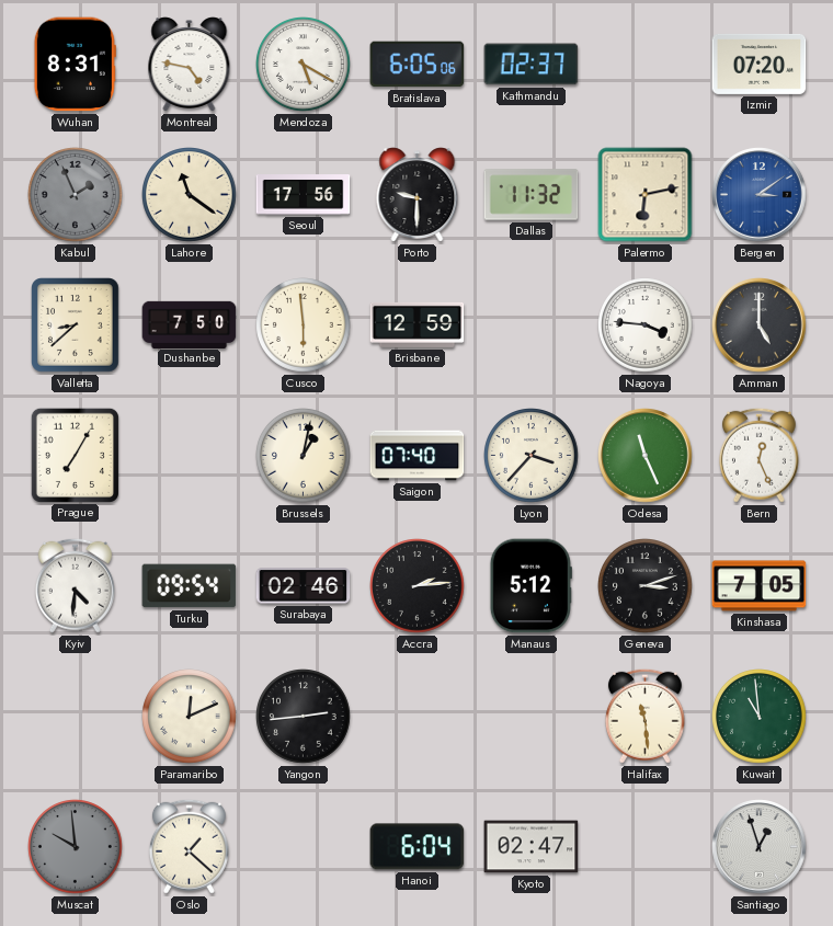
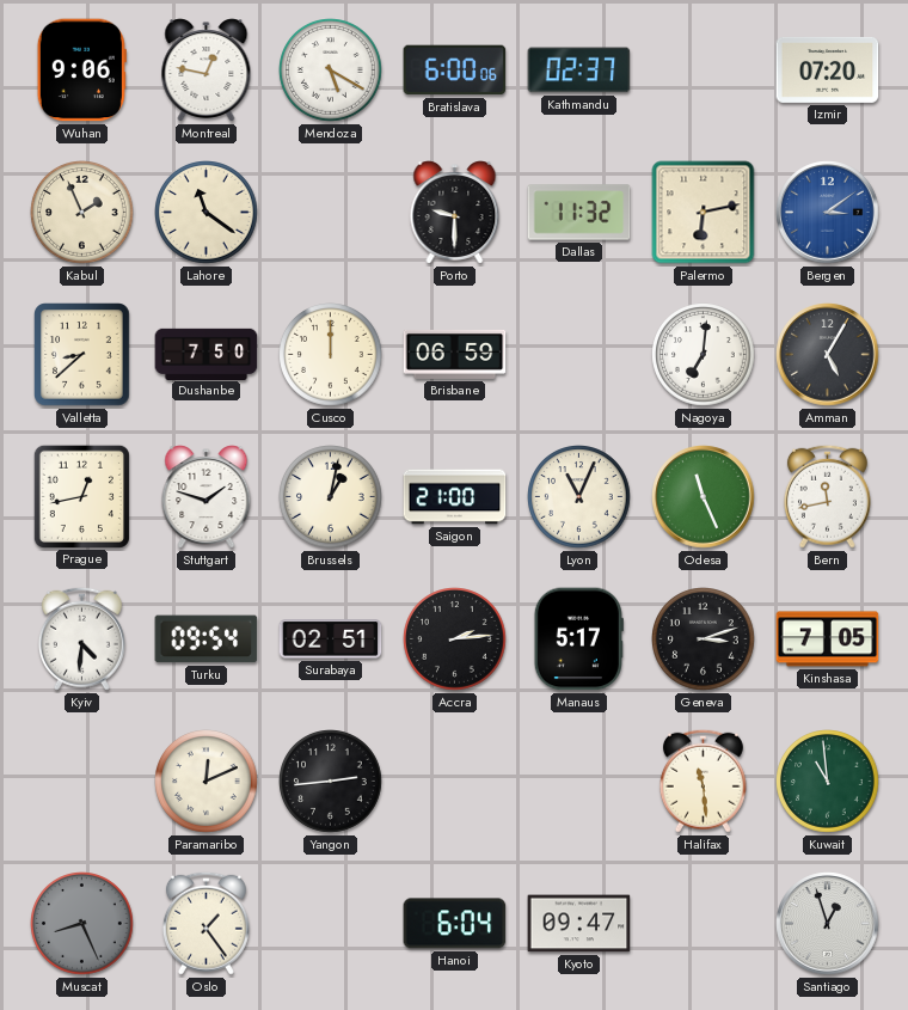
Wuhan: 8:31 -> 9:06 (81, 71)
Montreal: 4:47 -> 12:47 (207, 71)
Bratislava: 6:05 -> 6:00 (455, 71)
Kabul dial: grey -> cream (82, 213)
Seoul: 17:56 -> none (304, 195)
Cusco: 5:59 -> 12:00 (331, 355)
Brisbane: 12:59 -> 06:59 (455, 354)
Nagoya: 3:46 -> 7:01 (704, 355)
Amman: 5:00 -> 5:05 (828, 355)
Prague: 7:05 -> 12:43 (81, 496)
Stuttgart: none -> 1:48 (207, 497)
Saigon: 07:40 -> 21:00 (455, 497)
Lyon: 3:37 -> 11:04 (579, 497)
Bern: 12:26 -> 11:43 (827, 496)
Surabaya: 02:46 -> 02:51 (331, 639)
Manaus: 5:12 -> 5:17 (578, 639)
Muscat: 9:59 -> 8:26 (82, 924)
Oslo: 1:22 -> 1:24 (205, 923)
Kyoto: 02:47 -> 09:47 (579, 924)
